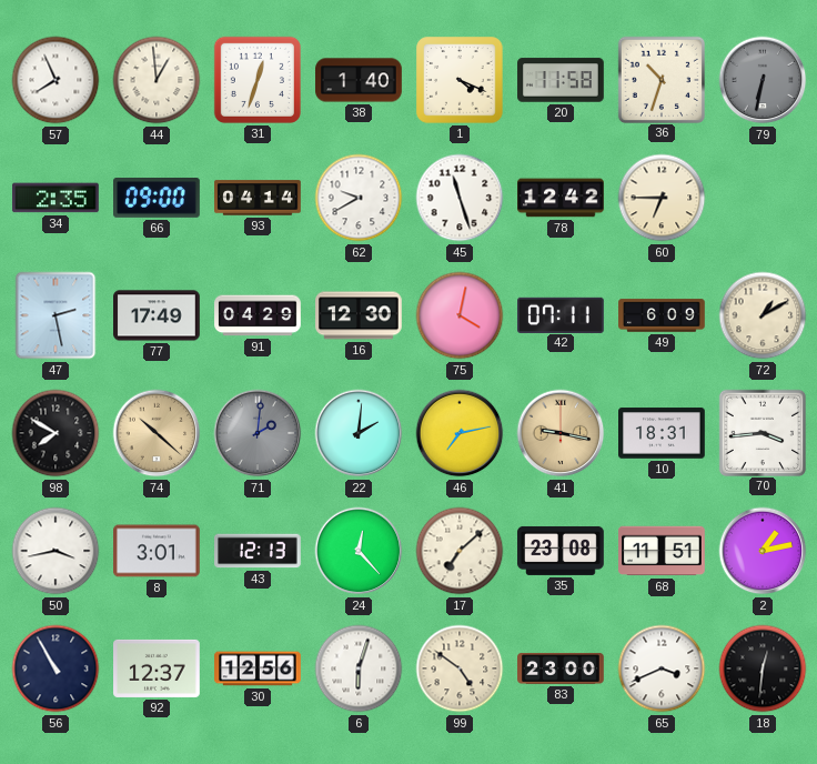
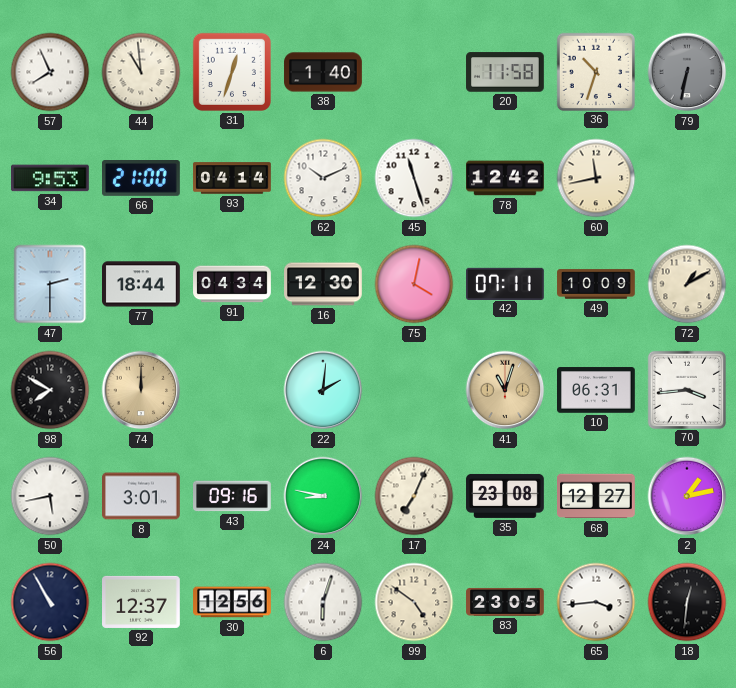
44: 12:59 -> 10:59 (141, 72)
1: 4:19 -> none (460, 80)
34: 2:35 -> 9:53 (51, 178)
66: 09:00 -> 21:00 (142, 179)
62: 9:40 -> 10:11 (323, 178)
60: 6:45 -> 11:43 (596, 178)
47: 2:28 -> 2:30 (50, 284)
77: 17:49 -> 18:44 (142, 284)
91: 04:29 -> 04:34 (232, 284)
49: 6:09 -> 10:09 (596, 284)
74: 10:22 -> 12:00 (141, 390)
71: 2:01 -> none (258, 433)
46: 7:13 -> none (460, 433)
41: 9:17 -> 11:03 (505, 390)
10: 18:31 -> 06:31 (597, 390)
50: 3:43 -> 5:43 (50, 496)
43: 12:13 -> 09:16 (233, 496)
24: 12:23 -> 8:47 (323, 496)
17: 7:08 -> 7:04 (414, 496)
68: 11:51 -> 12:27 (597, 496)
83: 23:00 -> 23:05 (505, 602)
65: 3:41 -> 3:44 (596, 602)
